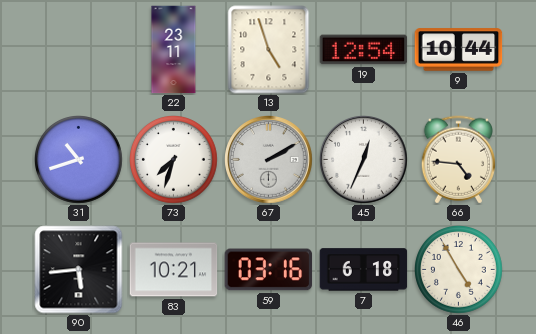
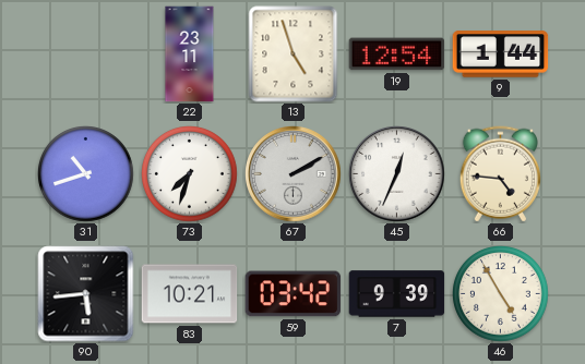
9: 10:44 -> 1:44 (501, 54)
59: 03:16 -> 03:42 (294, 294)
7: 6:18 -> 9:39 (397, 294)
